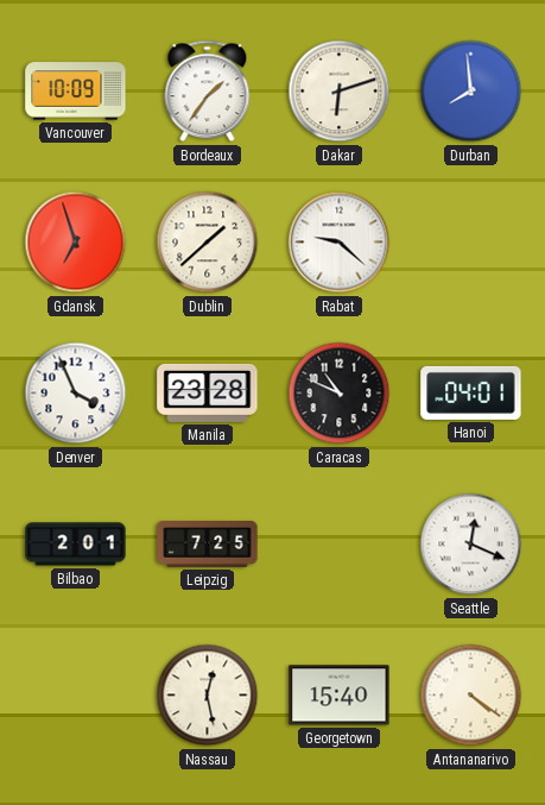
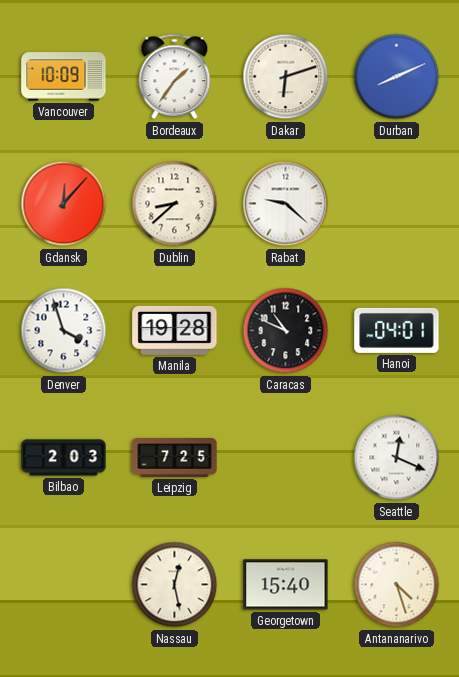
Durban: 7:59 -> 8:11 (397, 77)
Gdansk: 6:57 -> 12:07 (64, 204)
Dublin: 1:38 -> 8:38 (175, 204)
Denver: 3:56 -> 3:57 (64, 331)
Manila: 23:28 -> 19:28 (175, 330)
Bilbao: 2:01 -> 2:03 (64, 458)
Antananarivo: 4:21 -> 4:27 (397, 585)
